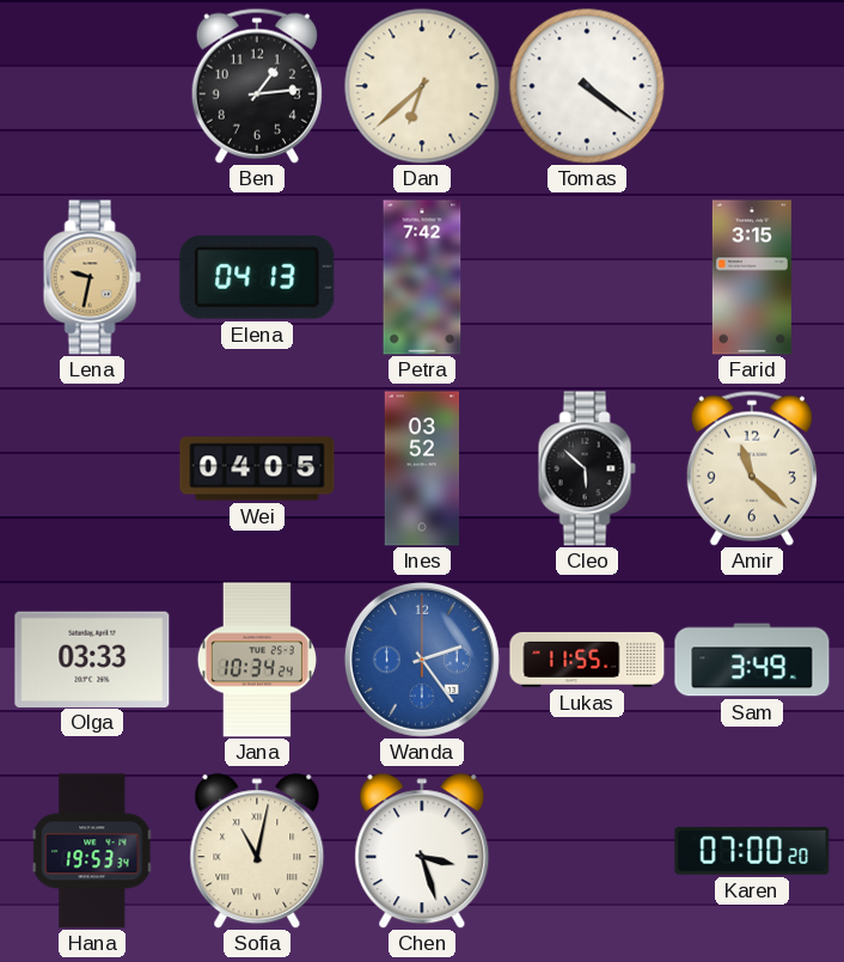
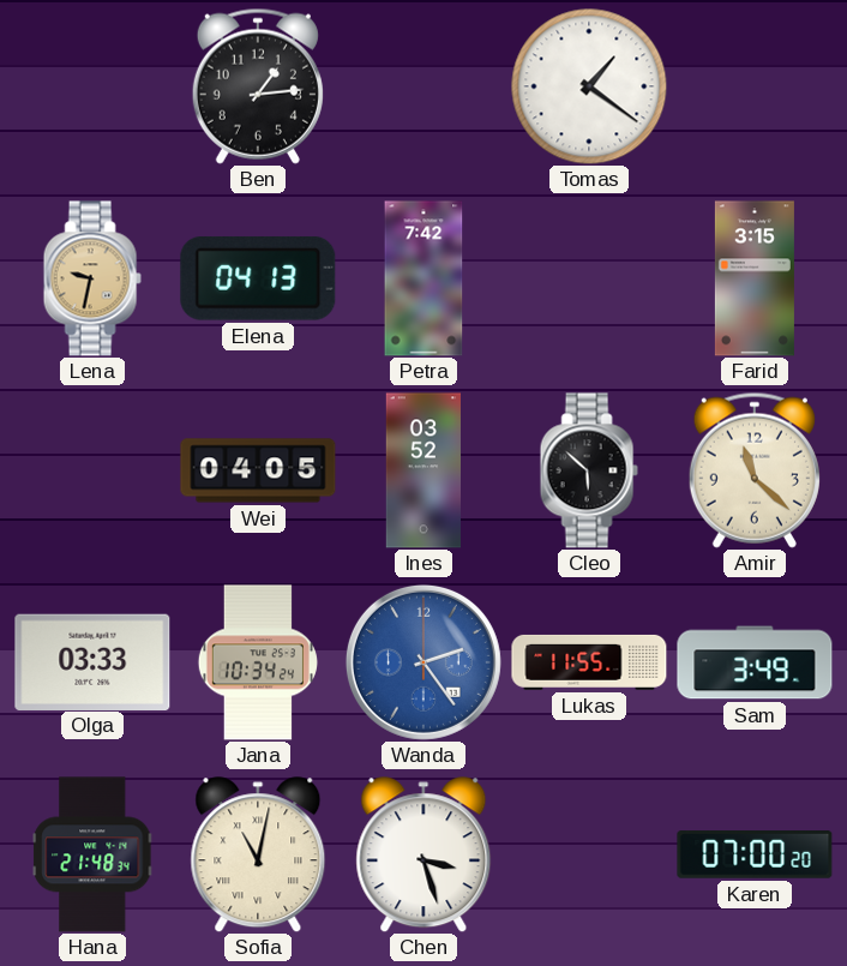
Dan: 6:38 -> none (422, 86)
Tomas: 4:21 -> 1:21 (589, 86)
Hana: 19:53 -> 21:48 (92, 854)
